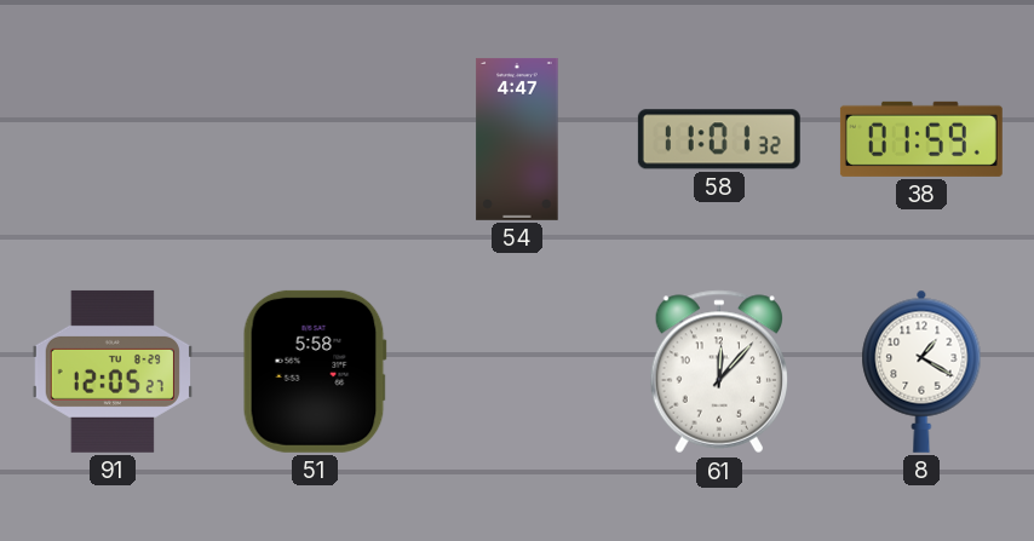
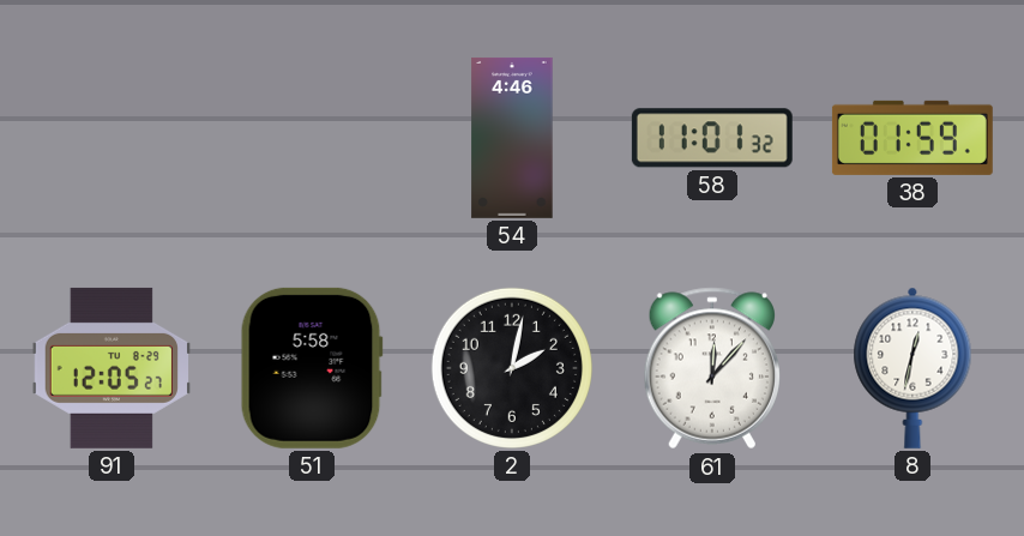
54: 4:47 -> 4:46 (512, 138)
2: none -> 2:02 (512, 368)
8: 1:20 -> 12:32 (912, 368)
